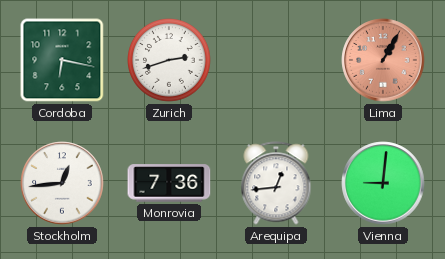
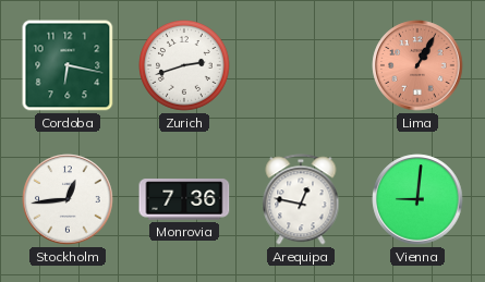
Arequipa: 12:44 -> 12:47 (301, 199)
